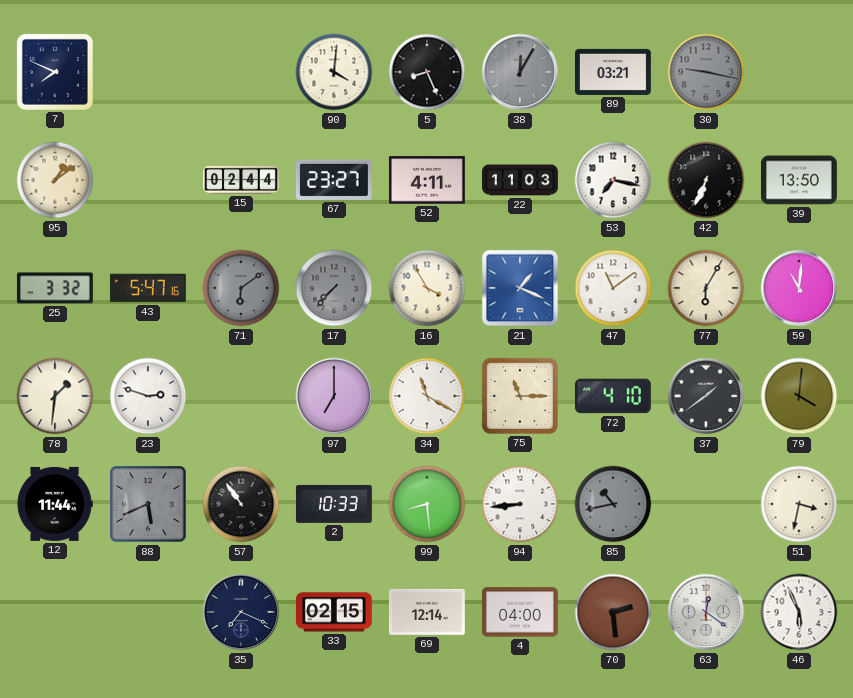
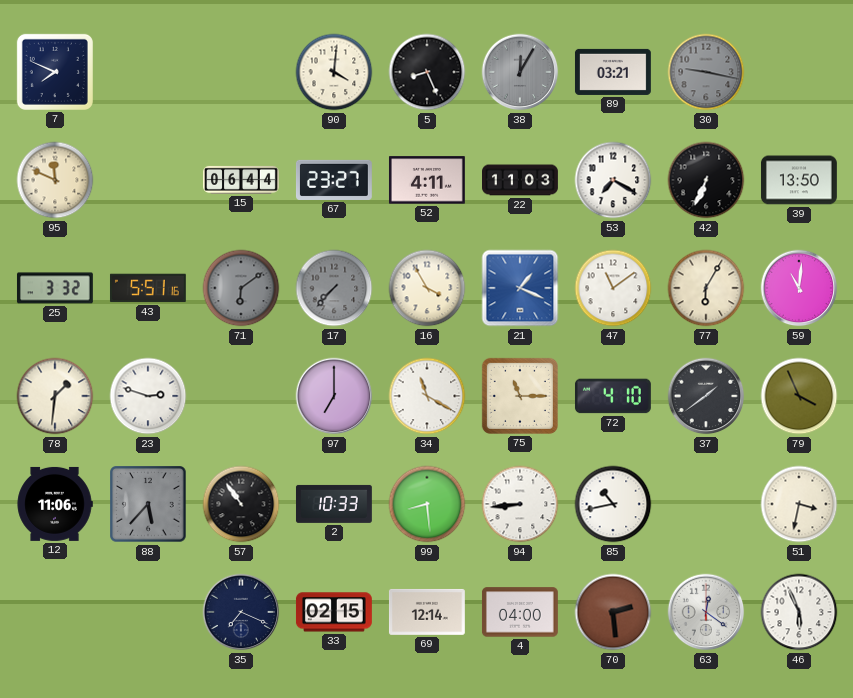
95: 1:09 -> 11:49 (55, 180)
15: 02:44 -> 06:44 (242, 180)
53: 7:17 -> 7:20 (613, 180)
43: 5:47 -> 5:51 (148, 288)
79: 4:01 -> 3:56 (799, 396)
12: 11:44 -> 11:06 (55, 504)
88: 5:41 -> 5:37 (148, 504)
85 dial: grey -> white (613, 504)
